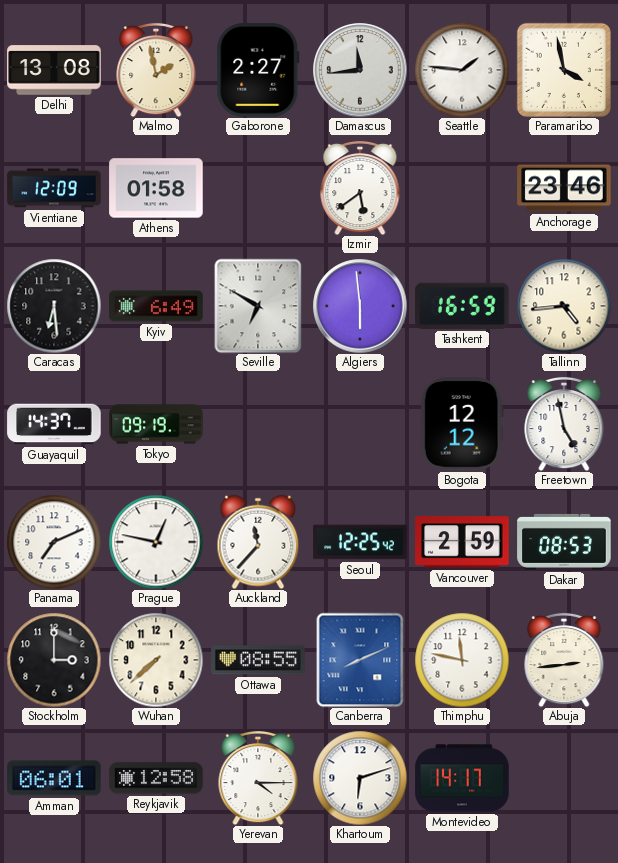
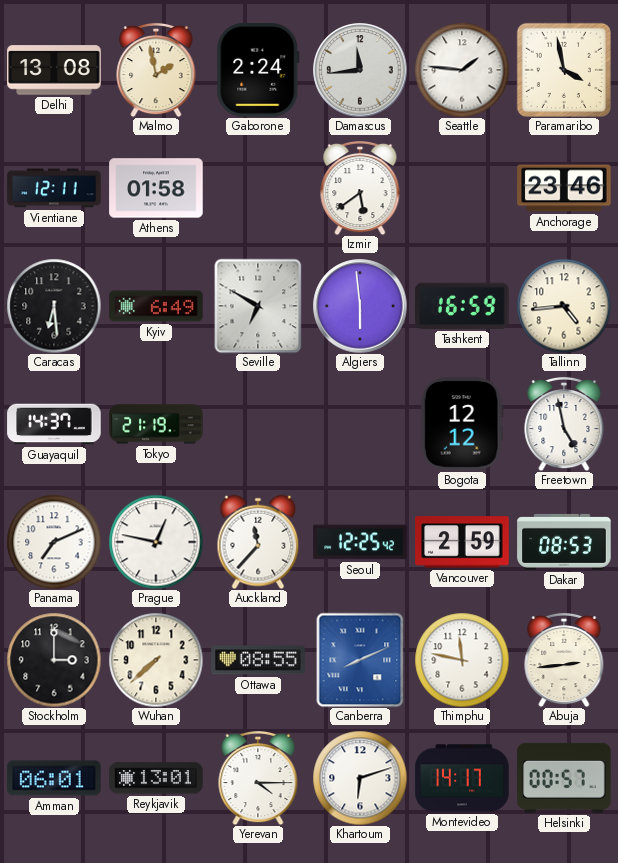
Gaborone: 2:27 -> 2:24 (258, 70)
Vientiane: 12:09 -> 12:11 (54, 188)
Tokyo: 09:19 -> 21:19 (156, 424)
Reykjavik: 12:58 -> 13:01 (156, 778)
Helsinki: none -> 00:57 (564, 778)
